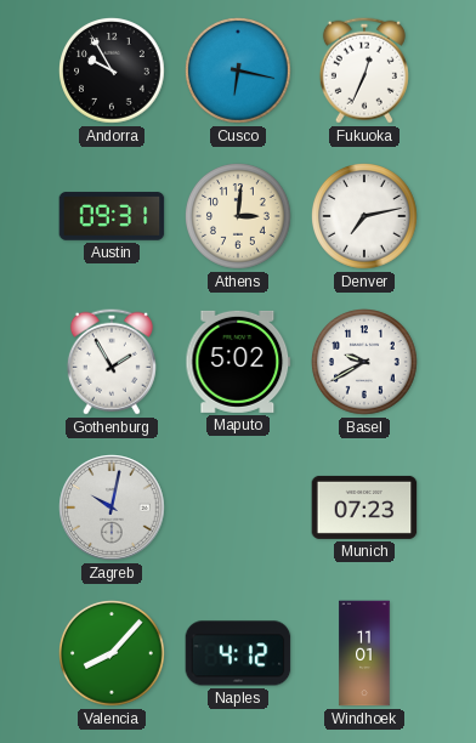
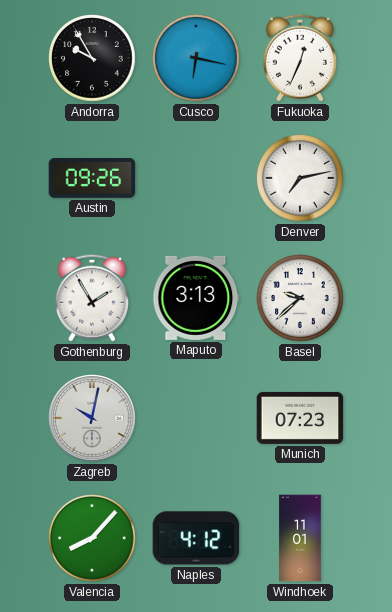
Austin: 09:31 -> 09:26 (92, 178)
Athens: 3:01 -> none (239, 217)
Maputo: 5:02 -> 3:13 (196, 298)
Basel: 9:40 -> 9:38 (301, 299)
